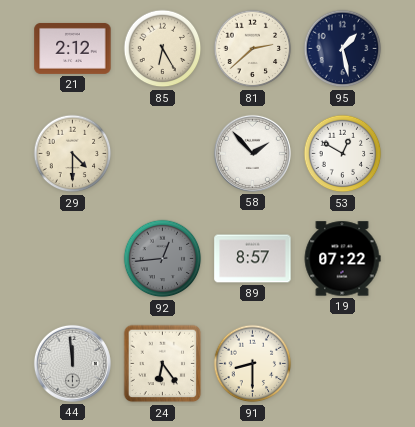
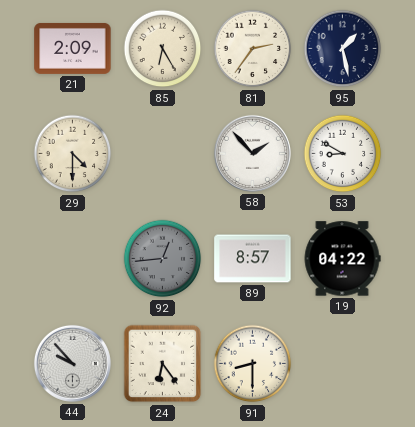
21: 2:12 -> 2:09 (73, 48)
81: 2:38 -> 2:36 (253, 49)
53: 12:50 -> 8:50 (343, 154)
19: 07:22 -> 04:22 (342, 259)
44: 11:59 -> 9:53 (72, 363)
